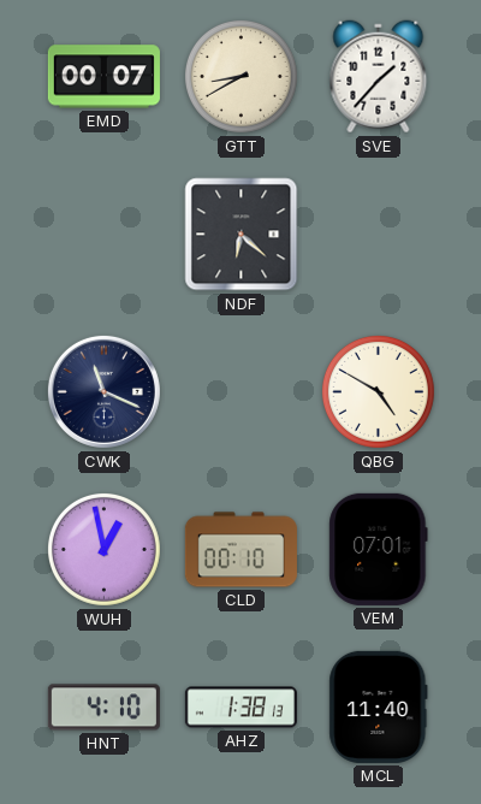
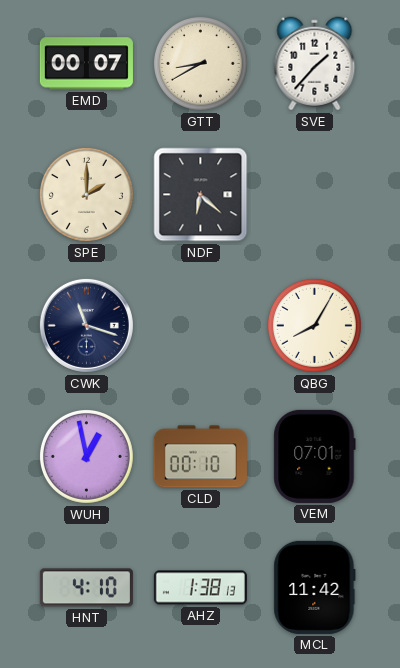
SPE: none -> 2:00 (86, 194)
CWK: 11:19 -> 11:18 (86, 325)
QBG: 4:50 -> 8:05 (314, 325)
MCL: 11:40 -> 11:42 (315, 587)
